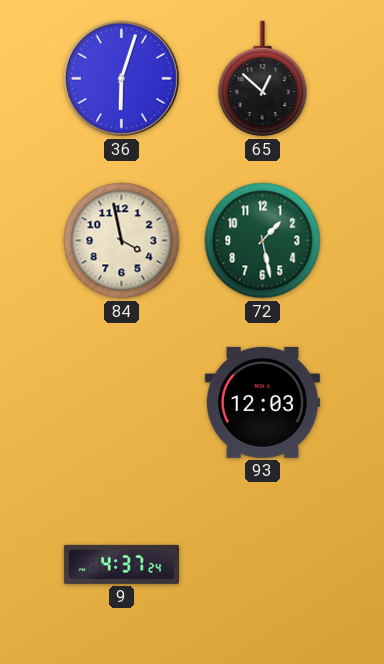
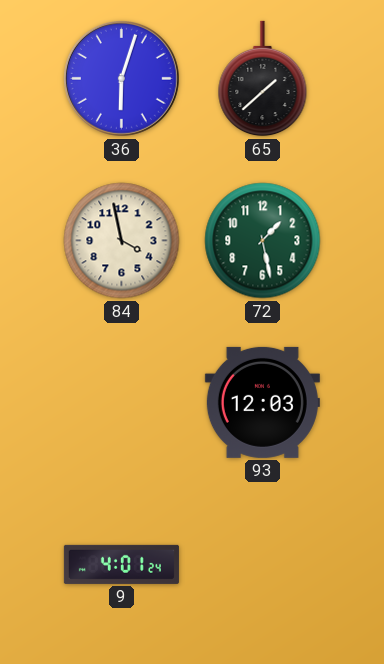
65: 12:52 -> 1:38 (263, 79)
9: 4:37 -> 4:01 (121, 564)
